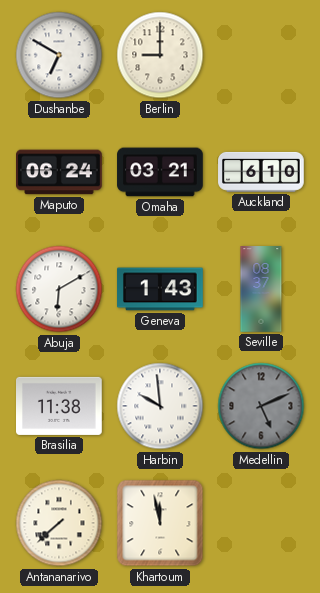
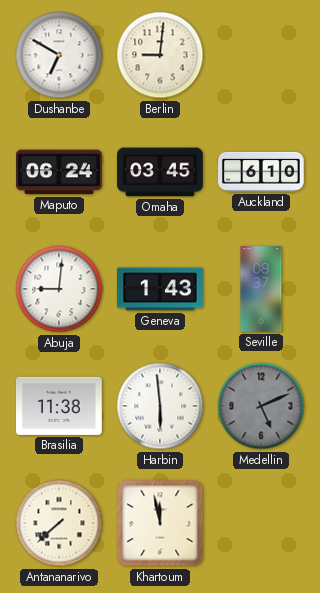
Berlin: 9:00 -> 9:01 (160, 55)
Omaha: 03:21 -> 03:45 (160, 172)
Abuja: 6:10 -> 9:01 (59, 289)
Harbin: 9:59 -> 5:59 (160, 406)
